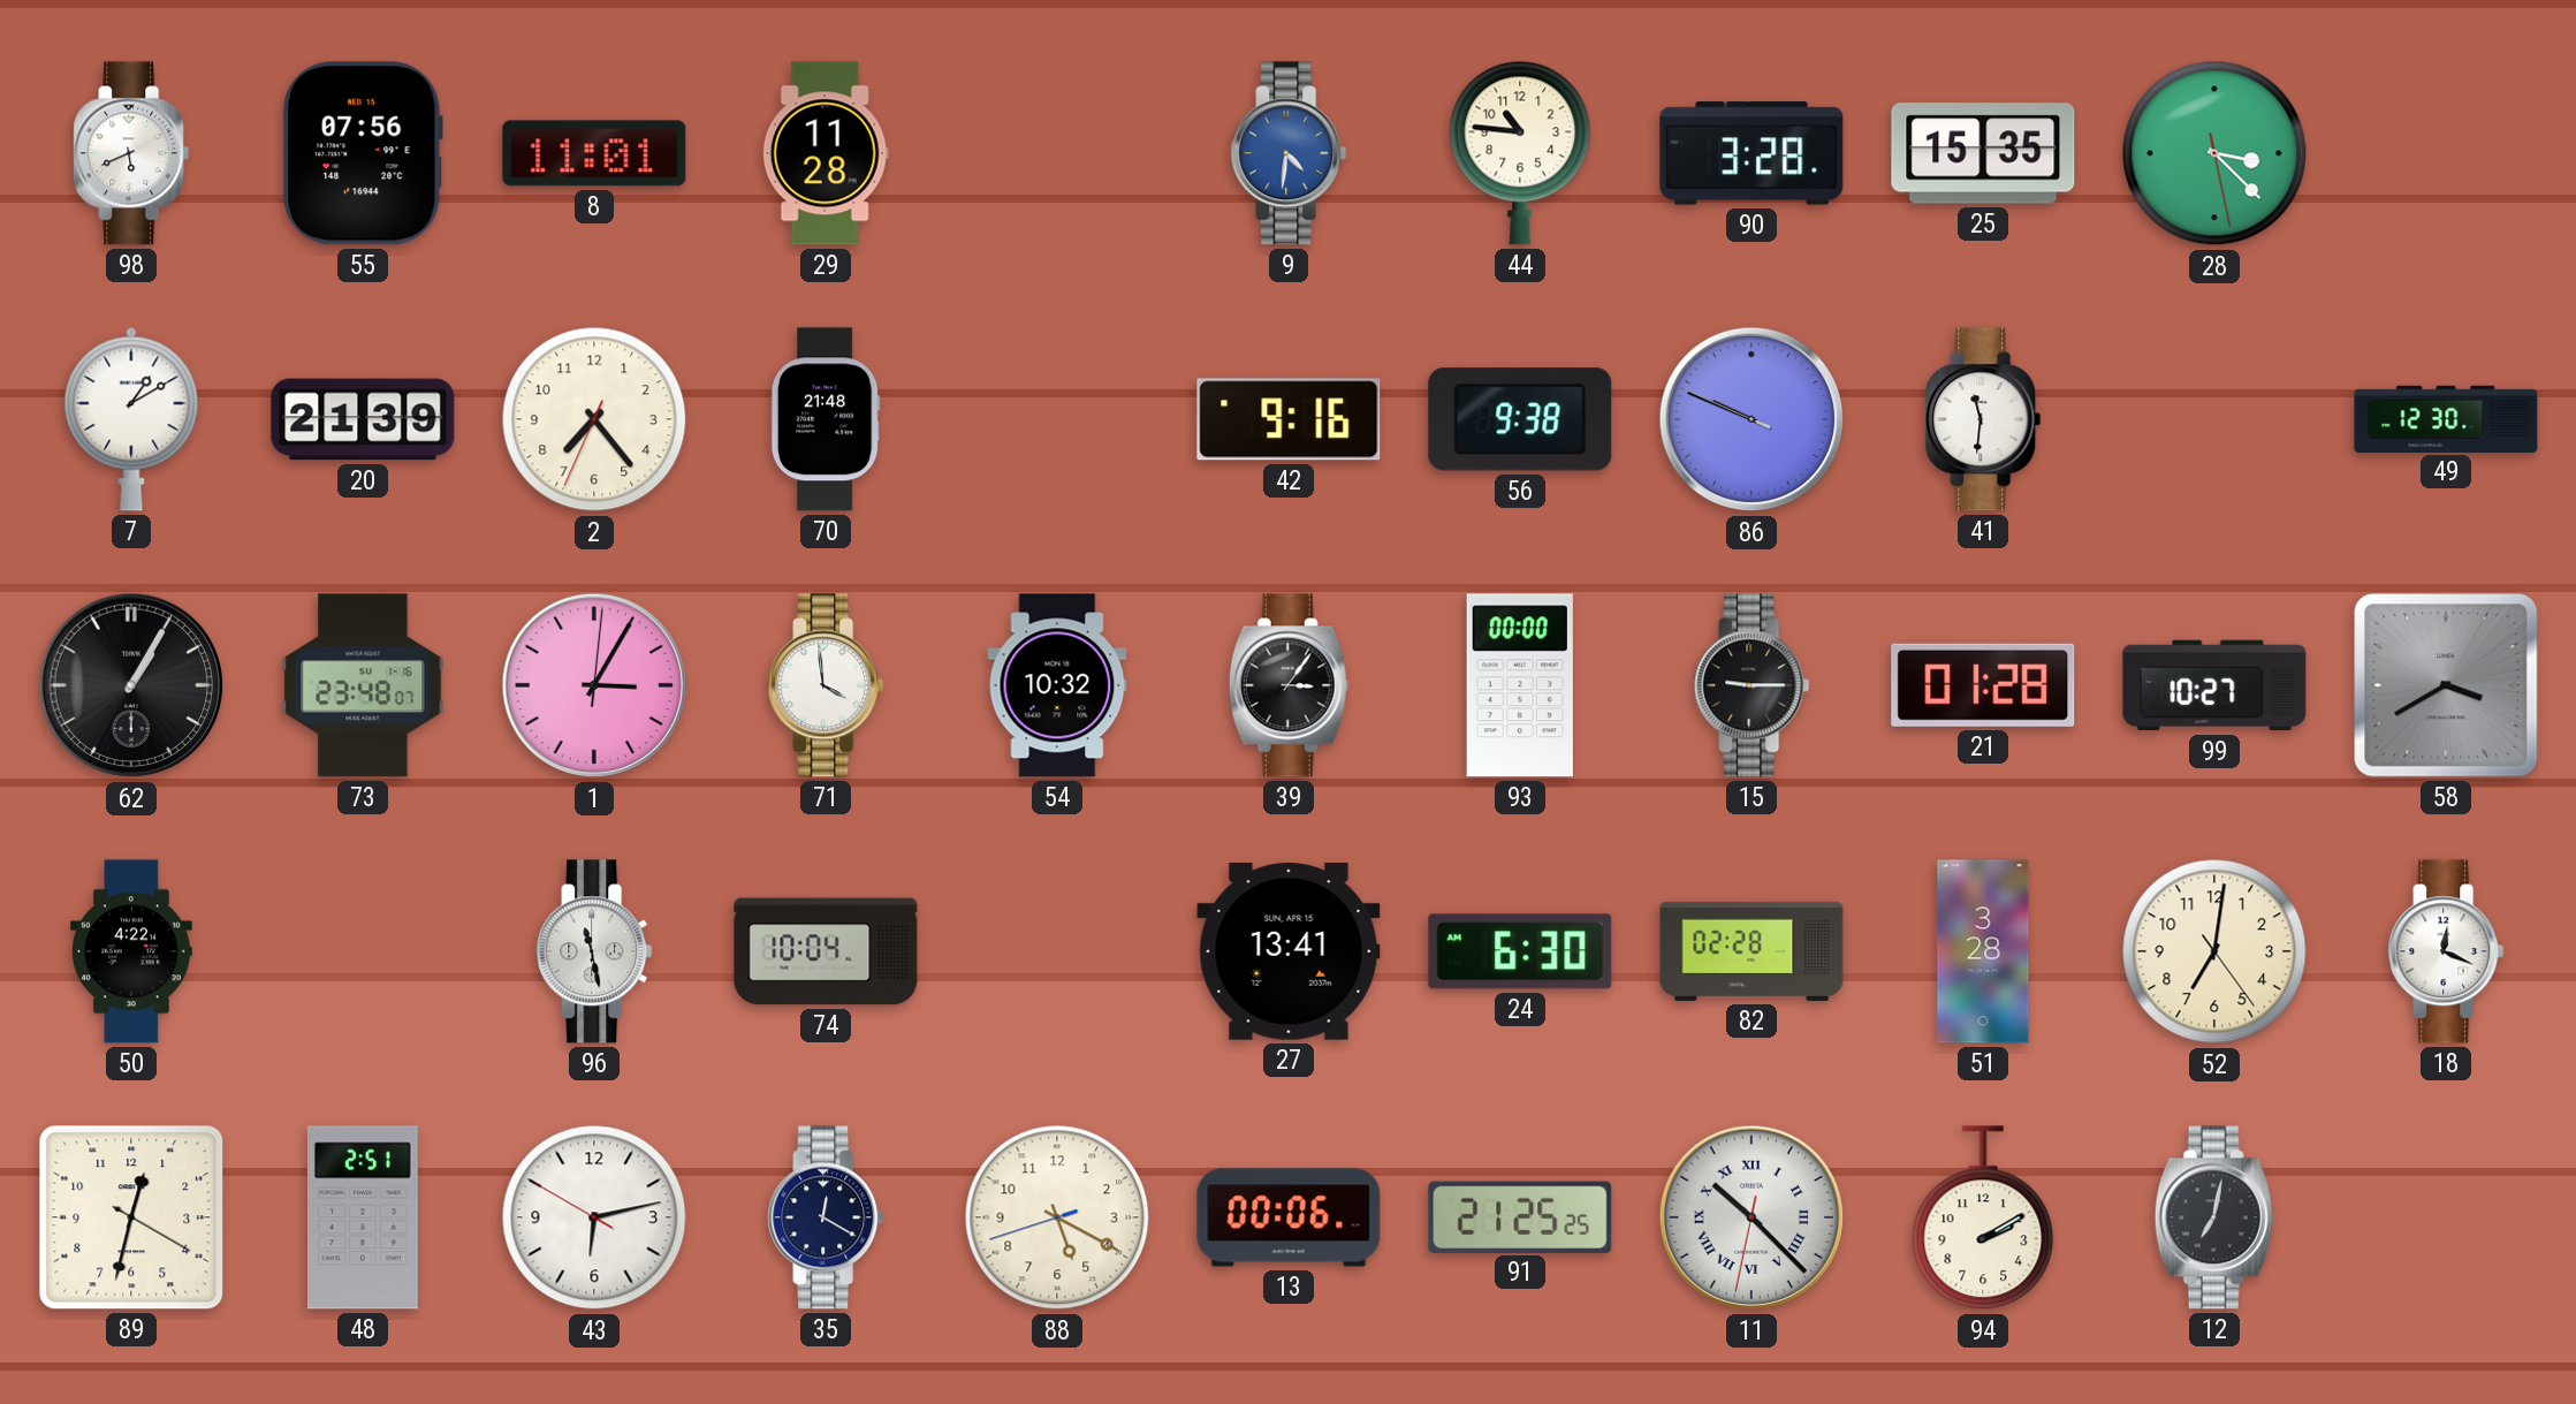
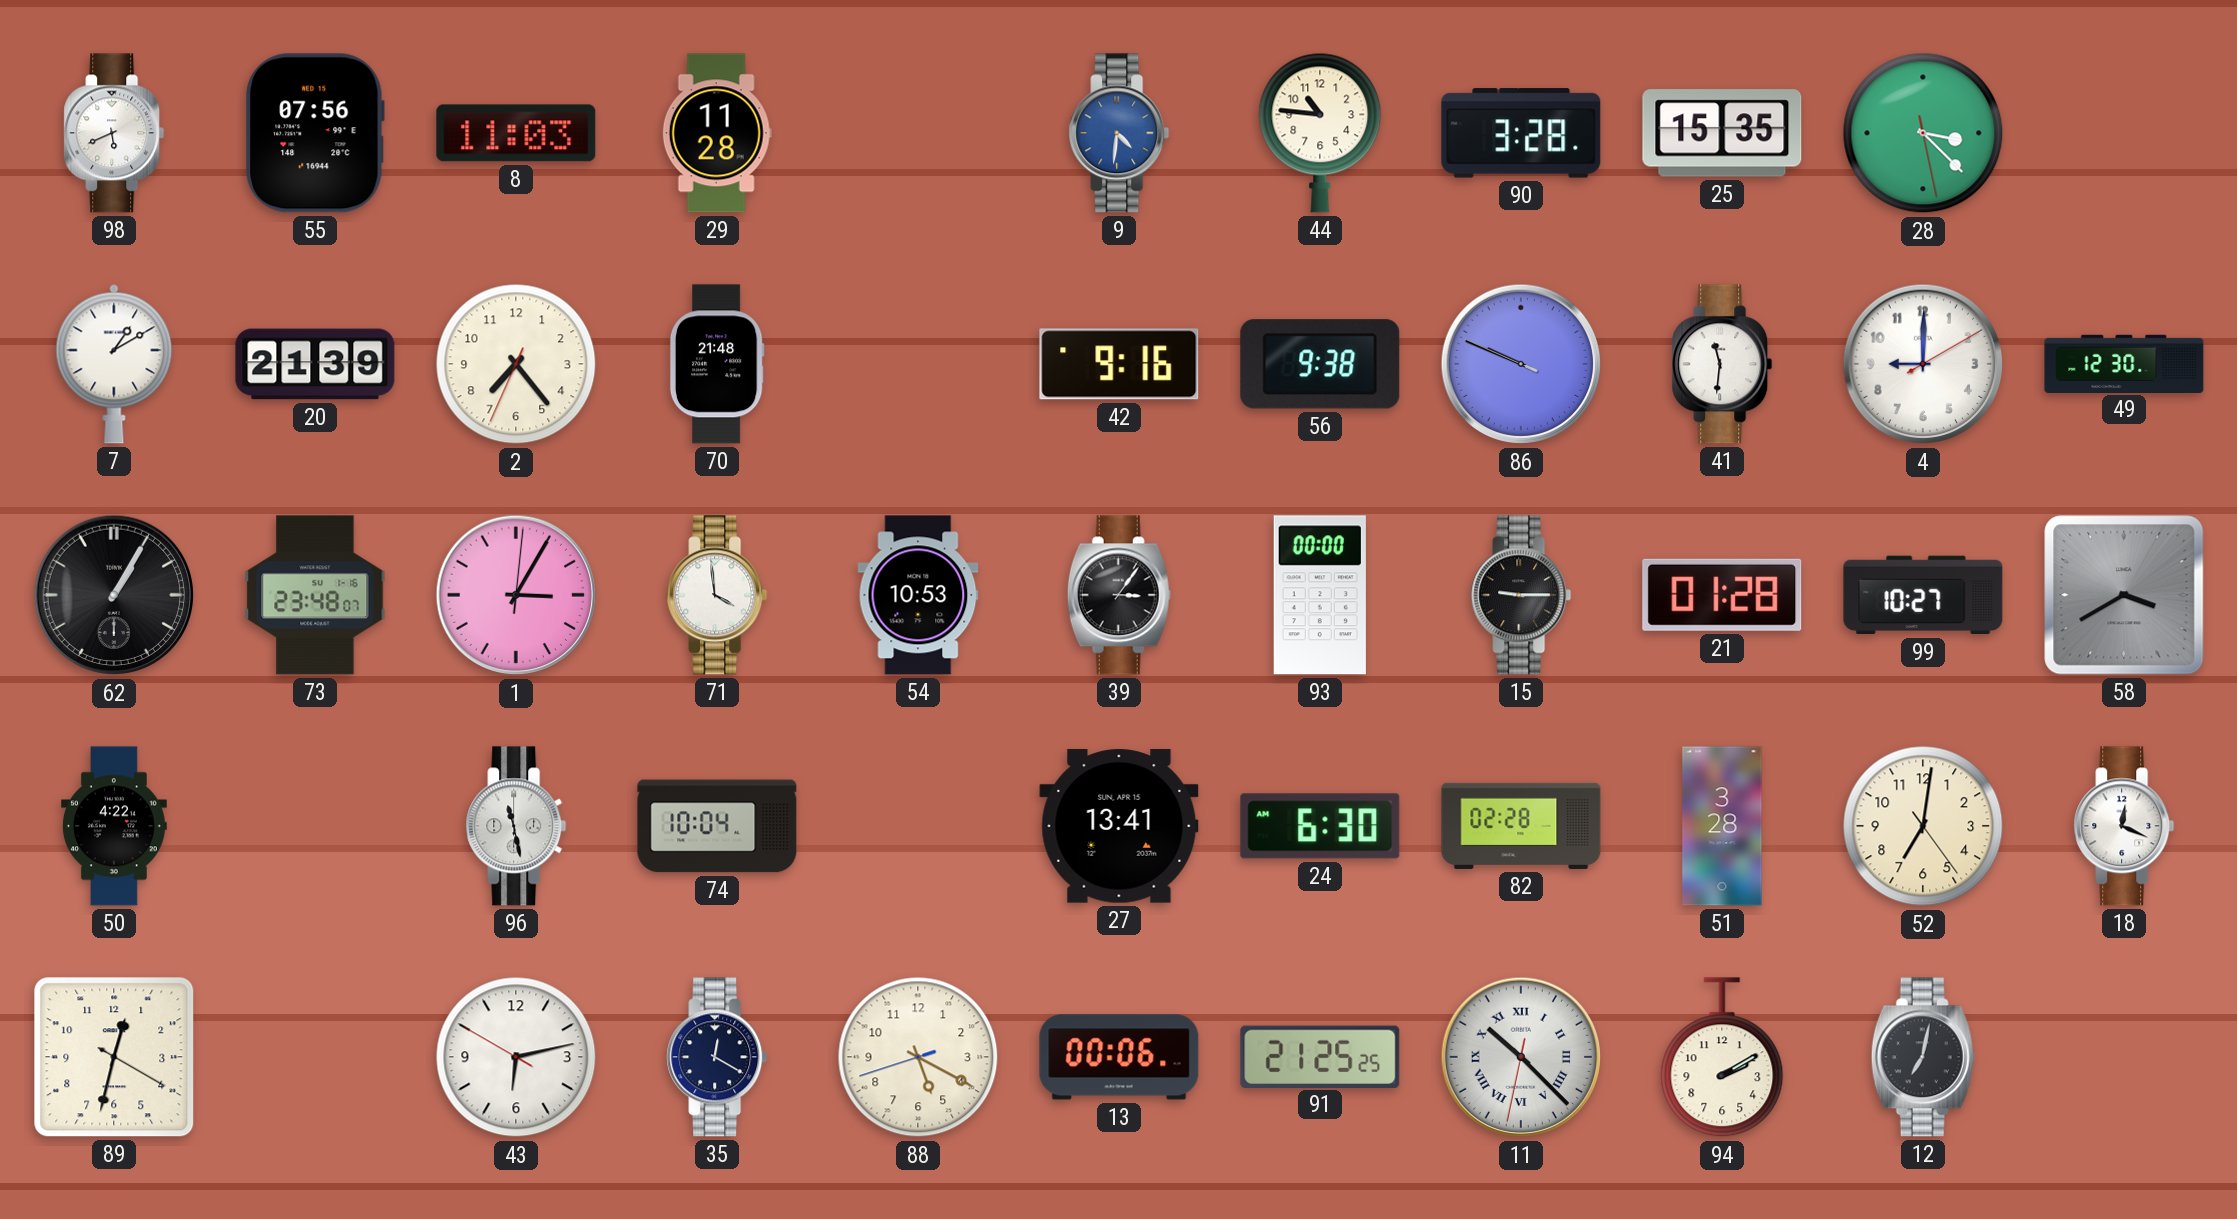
8: 11:01 -> 11:03 (516, 133)
4: none -> 9:00 (1923, 364)
54: 10:32 -> 10:53 (918, 595)
48: 2:51 -> none (363, 1217)
